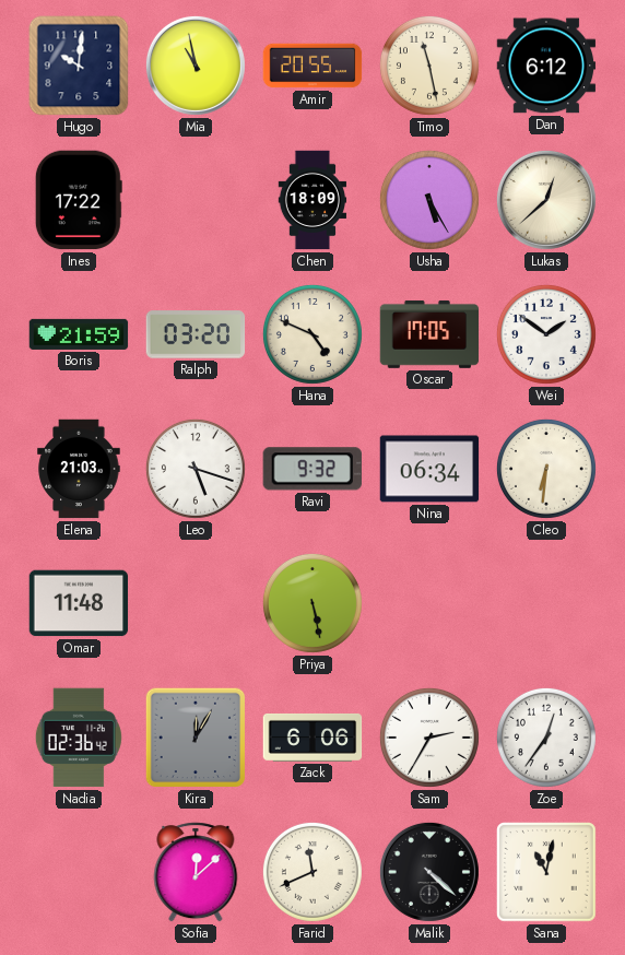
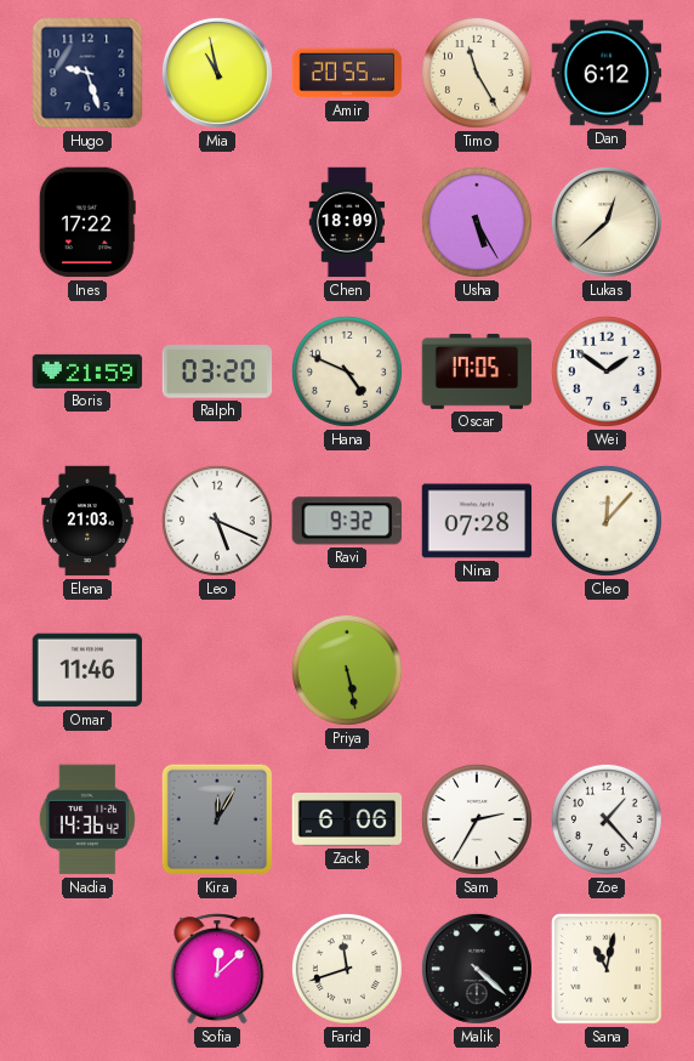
Hugo: 10:01 -> 9:27 (87, 73)
Timo: 11:28 -> 11:25 (477, 73)
Leo: 5:18 -> 5:19 (217, 521)
Nina: 06:34 -> 07:28 (477, 521)
Cleo: 6:31 -> 12:07 (607, 521)
Omar: 11:48 -> 11:46 (87, 670)
Nadia: 02:36 -> 14:36 (87, 819)
Zoe: 12:36 -> 1:23 (607, 819)
Farid: 11:41 -> 11:42 (347, 969)
